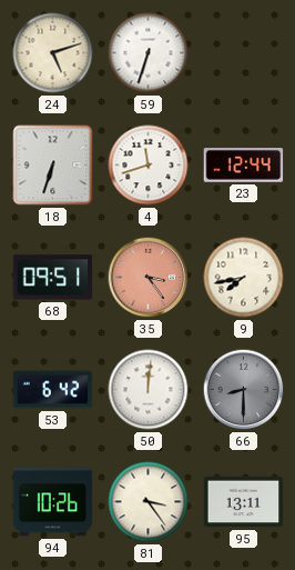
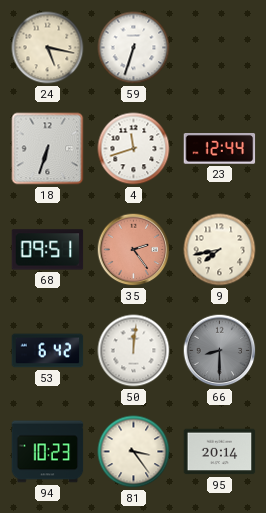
24: 5:12 -> 5:17 (48, 48)
35: 3:24 -> 2:24 (134, 250)
94: 10:26 -> 10:23 (48, 452)
95: 13:11 -> 20:14 (220, 452)
